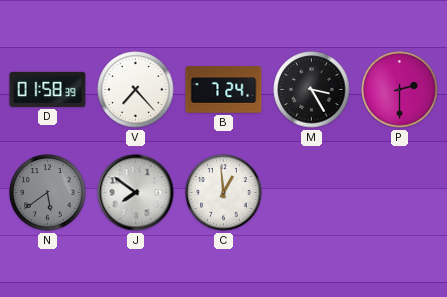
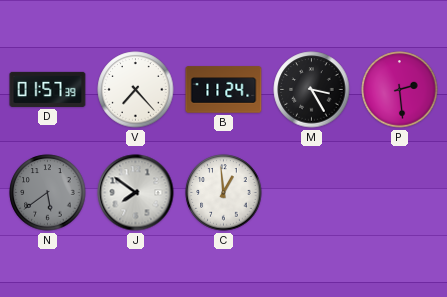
D: 01:58 -> 01:57 (48, 89)
B: 7:24 -> 11:24 (224, 90)
P: 2:30 -> 2:29 (400, 90)
